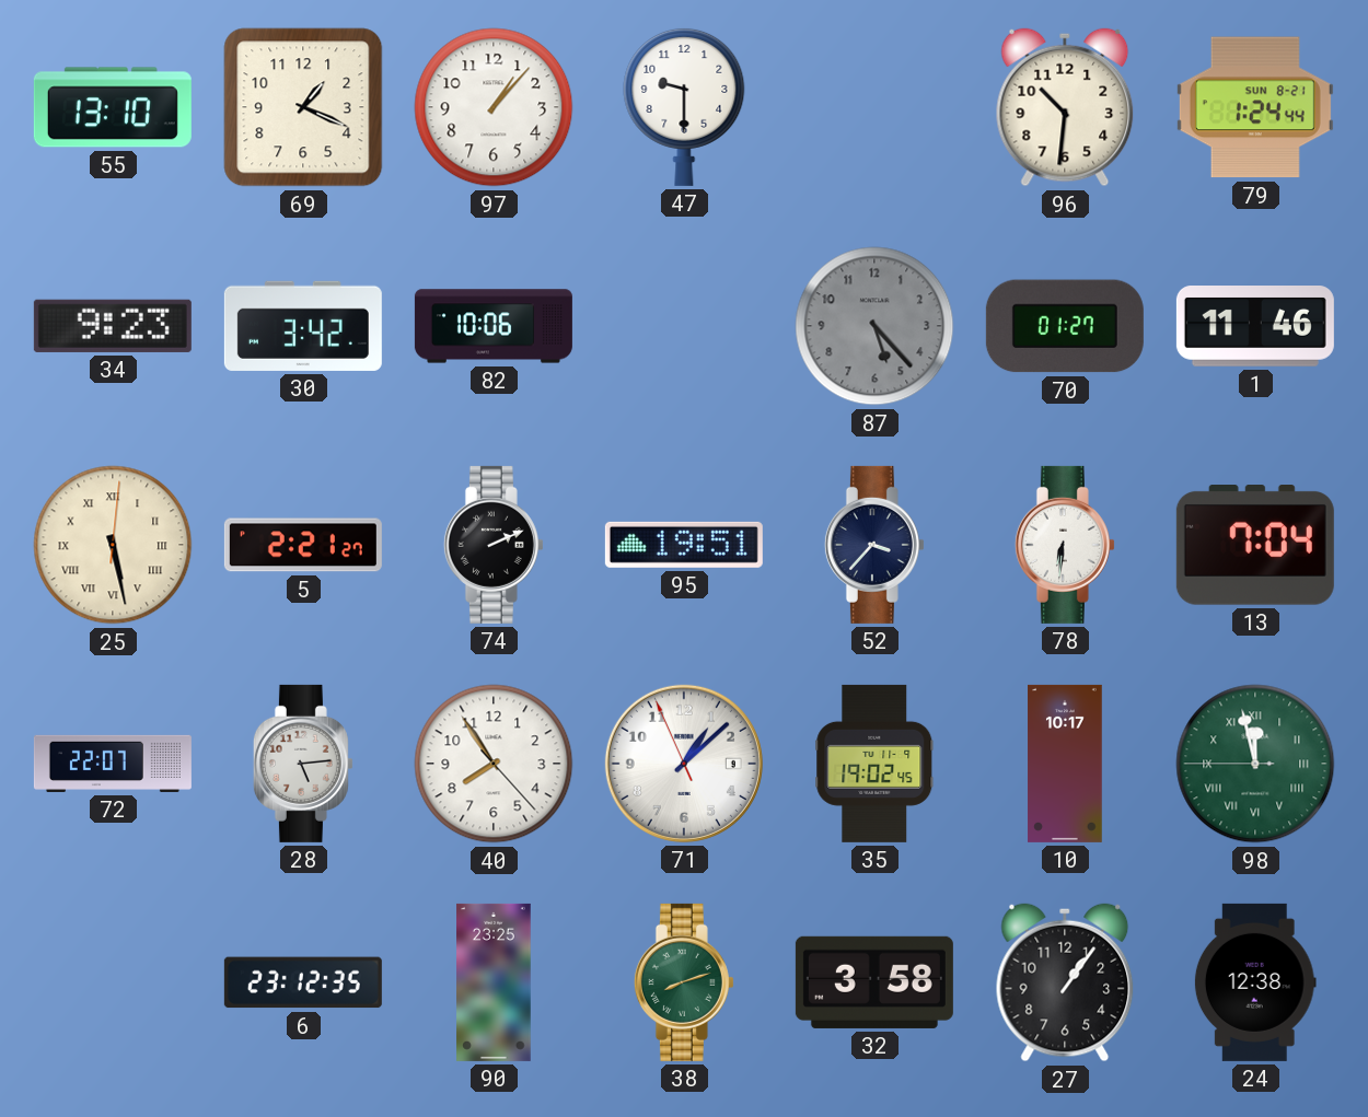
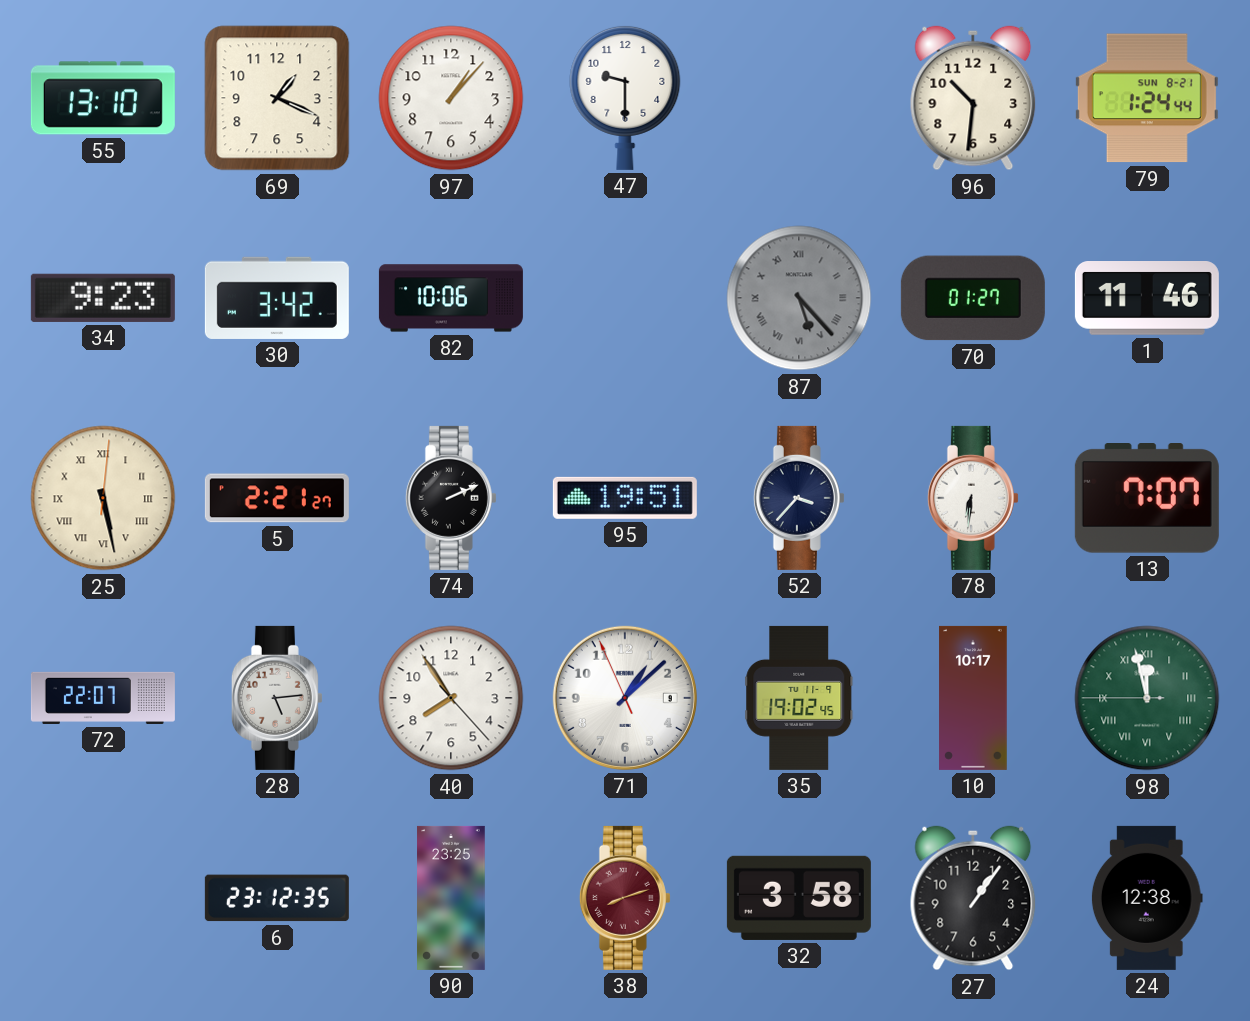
87 numerals: Arabic -> Roman (799, 298)
13: 7:04 -> 7:07 (1147, 499)
38 dial: green -> burgundy (625, 898)
